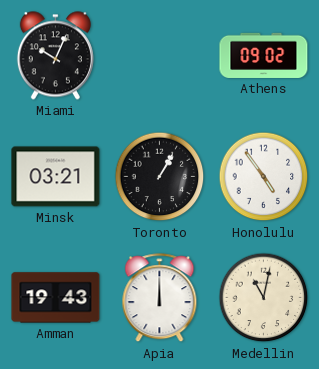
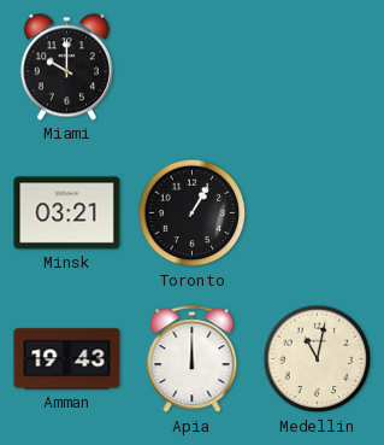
Miami: 10:04 -> 10:00 (66, 68)
Athens: 09:02 -> none (264, 55)
Honolulu: 4:54 -> none (264, 177)
